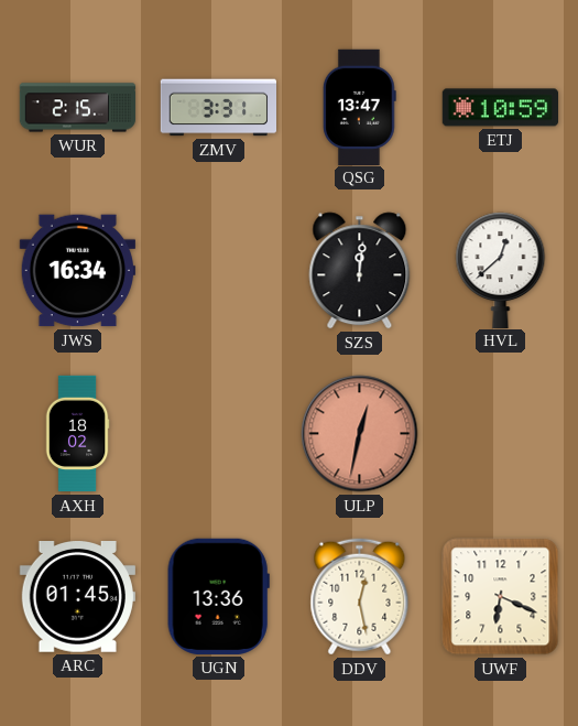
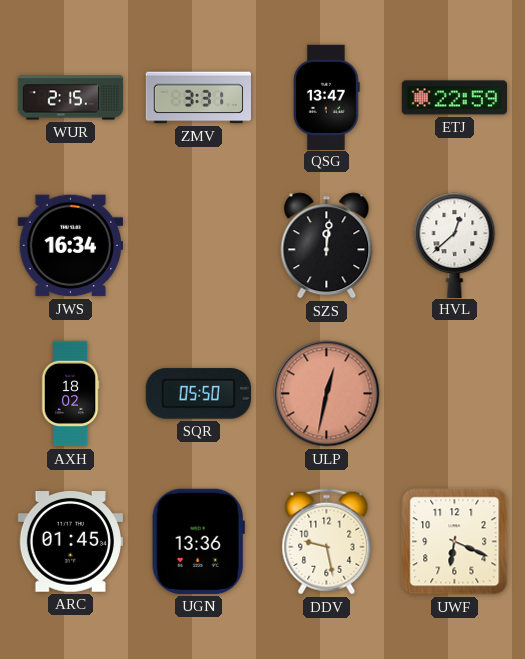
ETJ: 10:59 -> 22:59 (454, 98)
SQR: none -> 05:50 (198, 394)
DDV: 12:28 -> 9:28 (327, 542)
